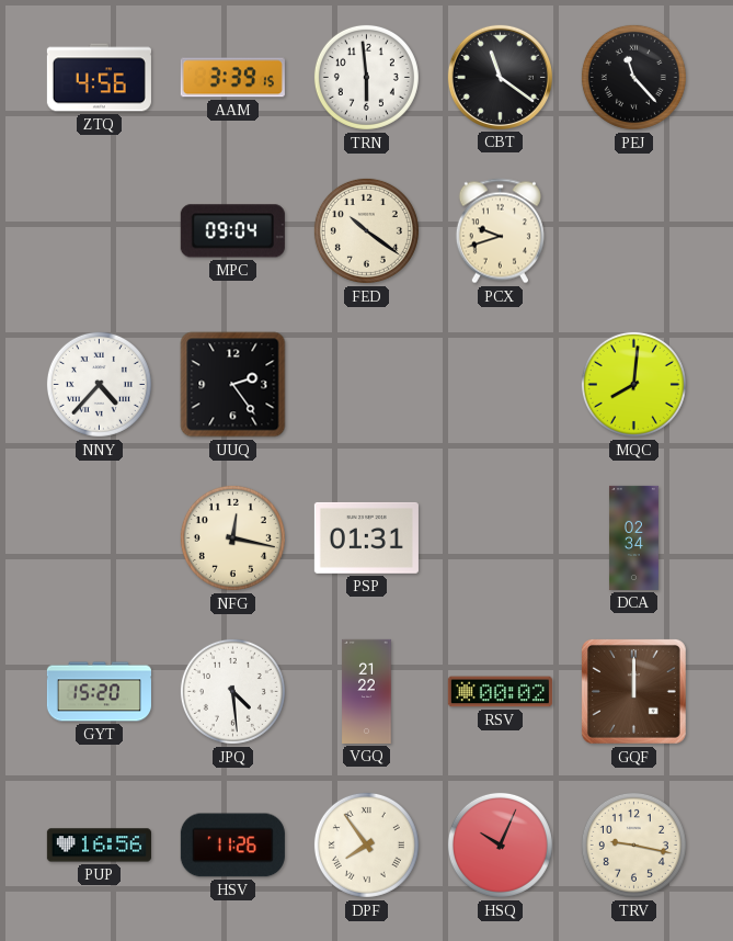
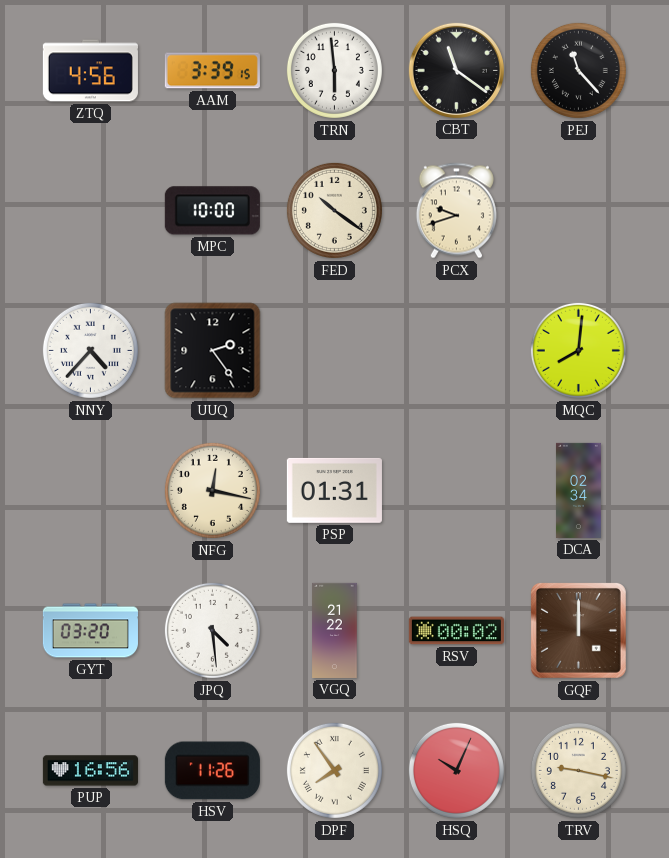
MPC: 09:04 -> 10:00 (212, 211)
GYT: 15:20 -> 03:20 (90, 631)
